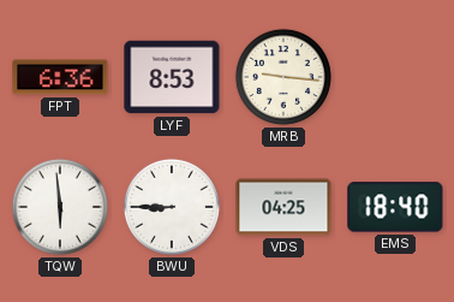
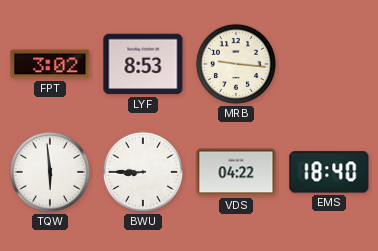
FPT: 6:36 -> 3:02 (50, 64)
VDS: 04:25 -> 04:22 (236, 172)
